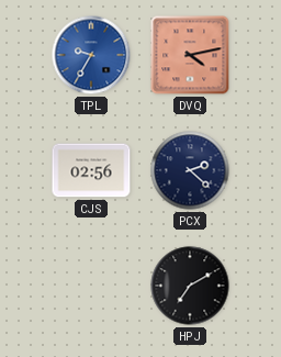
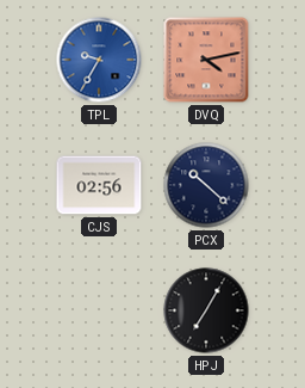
PCX: 2:22 -> 10:22 (206, 185)
HPJ: 7:10 -> 7:05 (206, 310)
